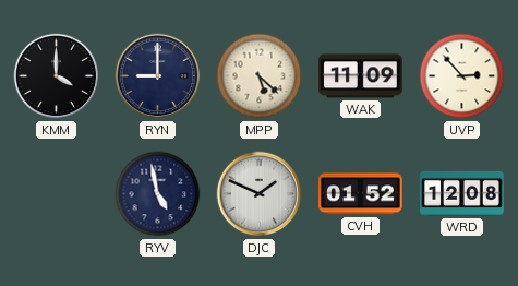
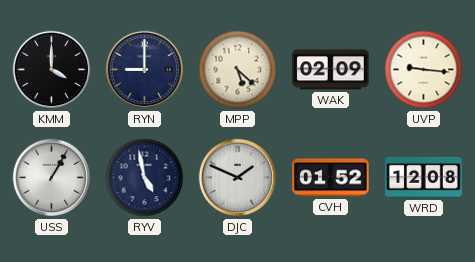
WAK: 11:09 -> 02:09 (331, 70)
UVP: 2:53 -> 9:16 (424, 70)
USS: none -> 1:05 (52, 178)
